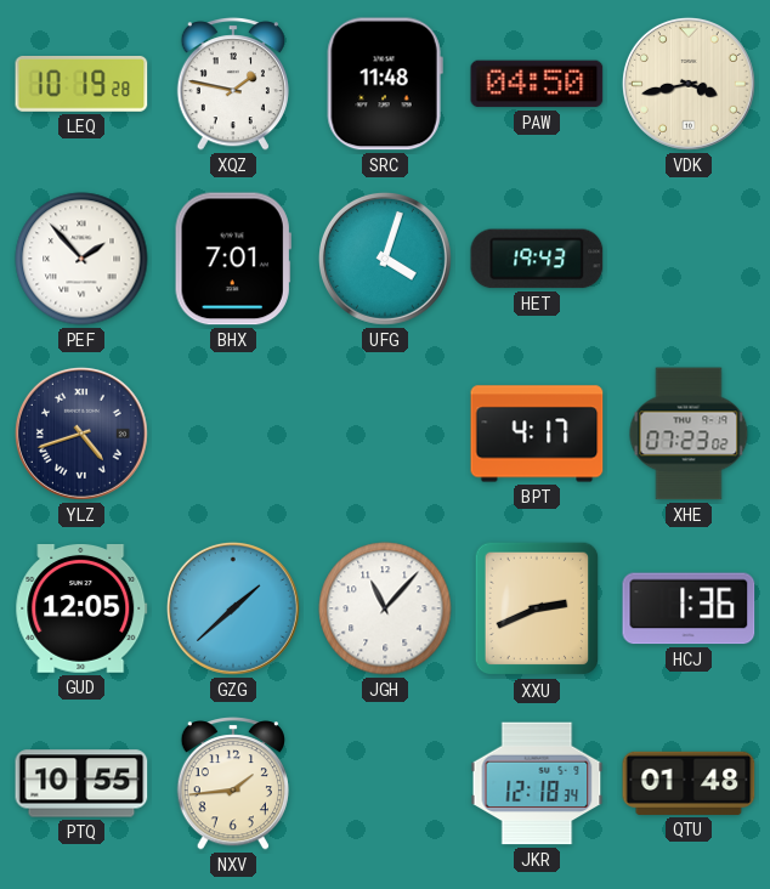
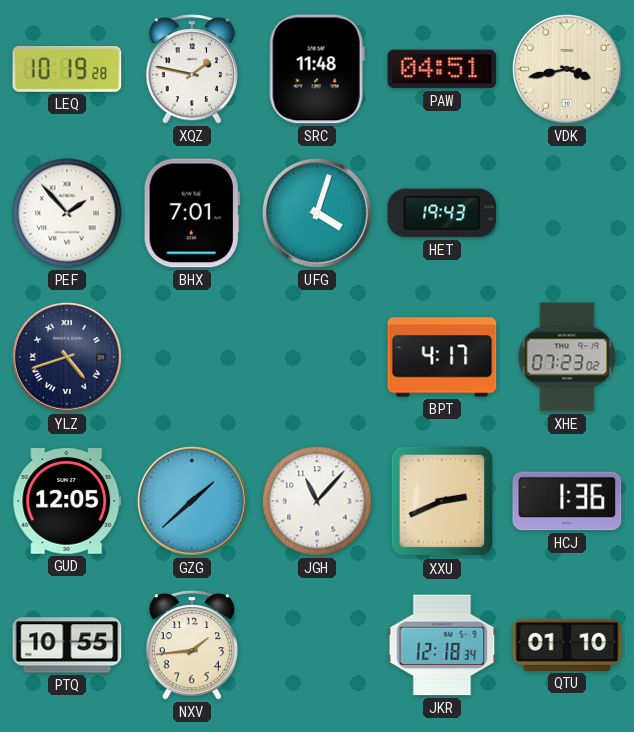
PAW: 04:50 -> 04:51 (442, 69)
QTU: 01:48 -> 01:10 (567, 645)
